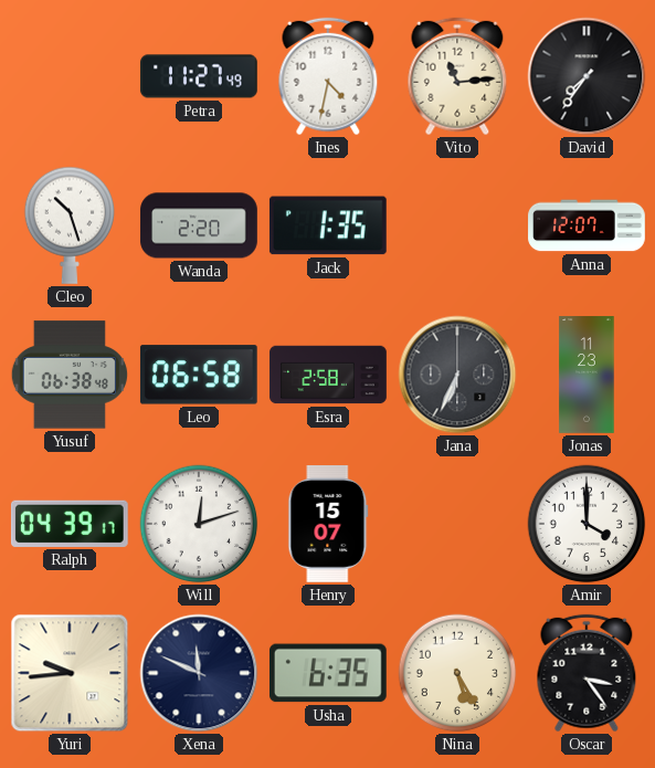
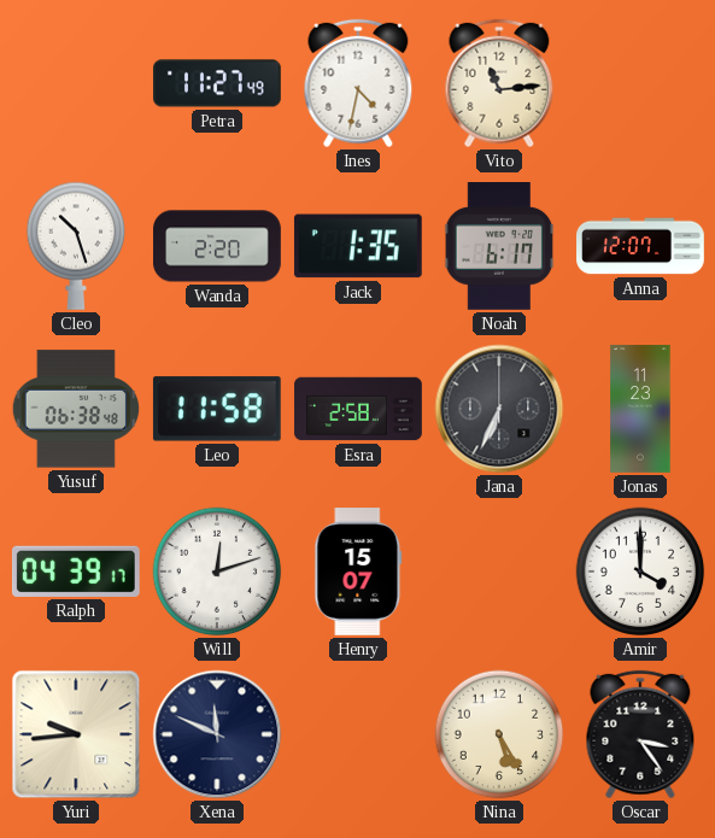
David: 7:36 -> none (587, 76)
Noah: none -> 6:17 (499, 247)
Leo: 06:58 -> 11:58 (217, 409)
Usha: 6:35 -> none (328, 673)
